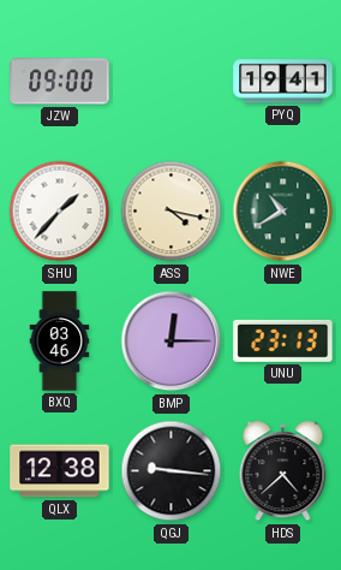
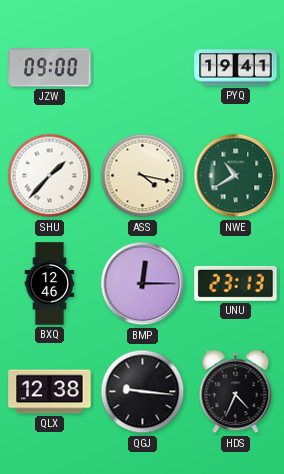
BXQ: 03:46 -> 12:46 (50, 284)
HDS: 4:38 -> 4:34 (236, 392)
